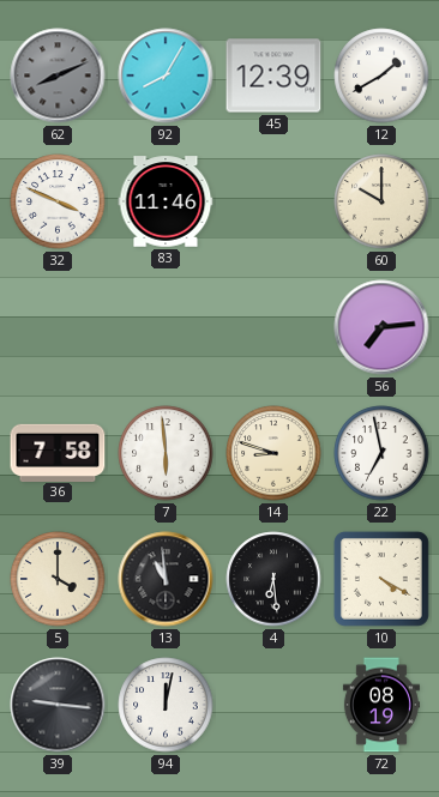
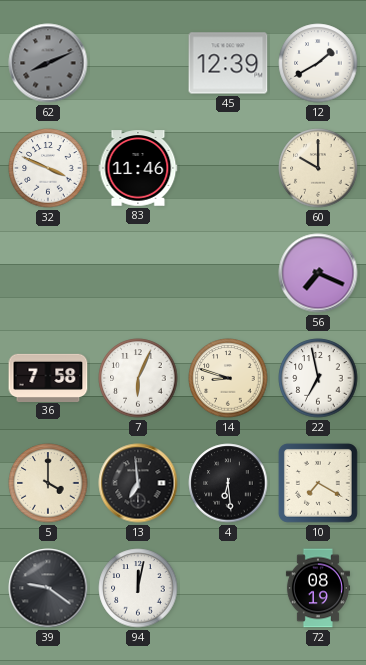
92: 8:05 -> none (166, 76)
56: 7:14 -> 7:19 (318, 273)
7: 5:59 -> 6:04 (138, 378)
13: 10:59 -> 6:59 (138, 483)
10: 4:20 -> 7:20 (318, 483)
39: 9:16 -> 9:21 (48, 588)
